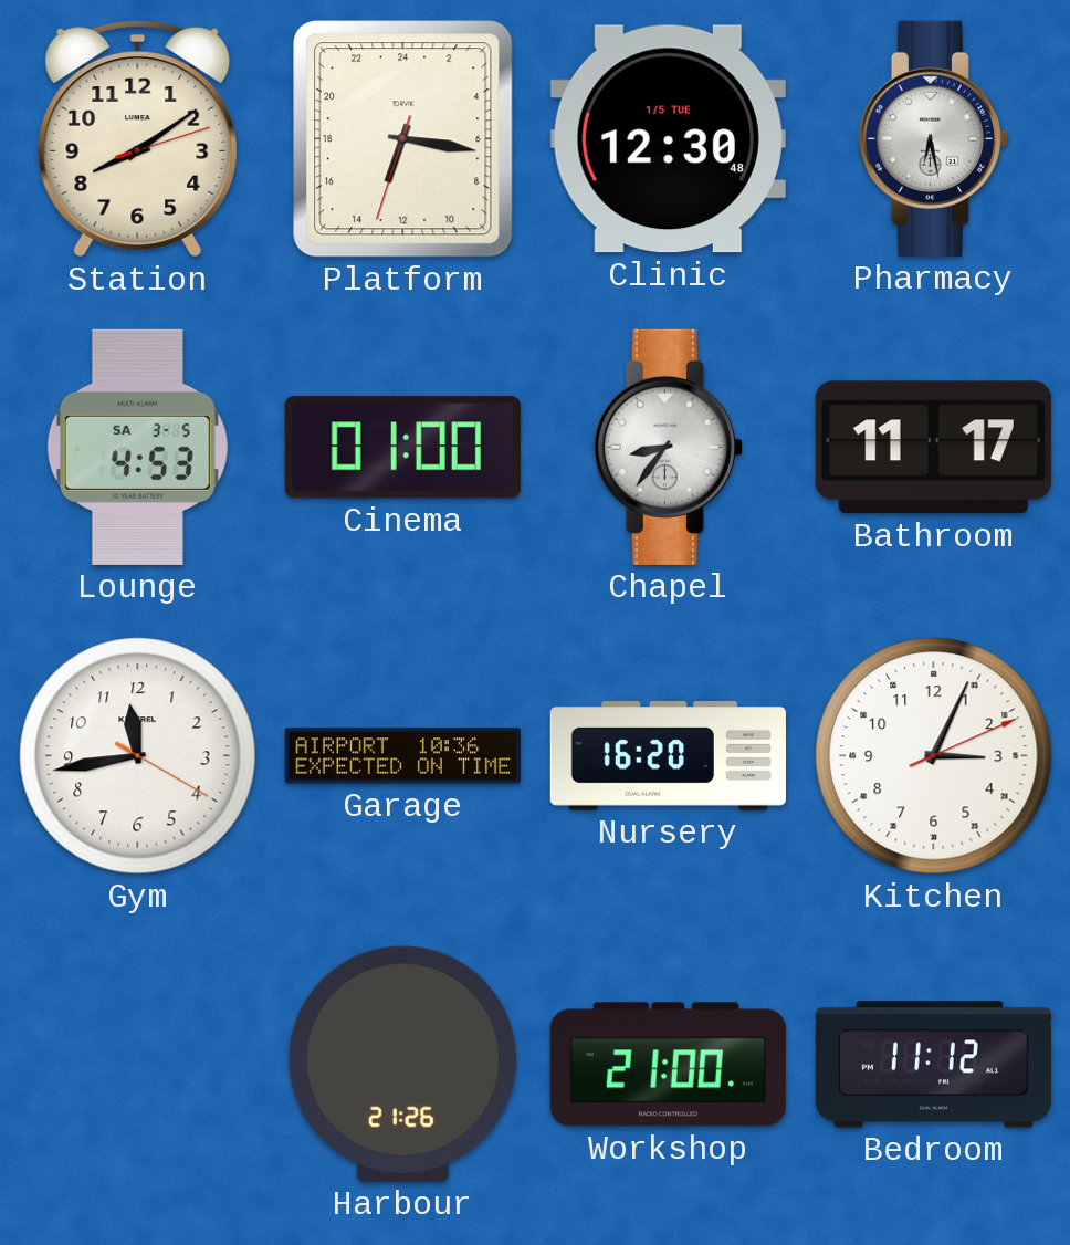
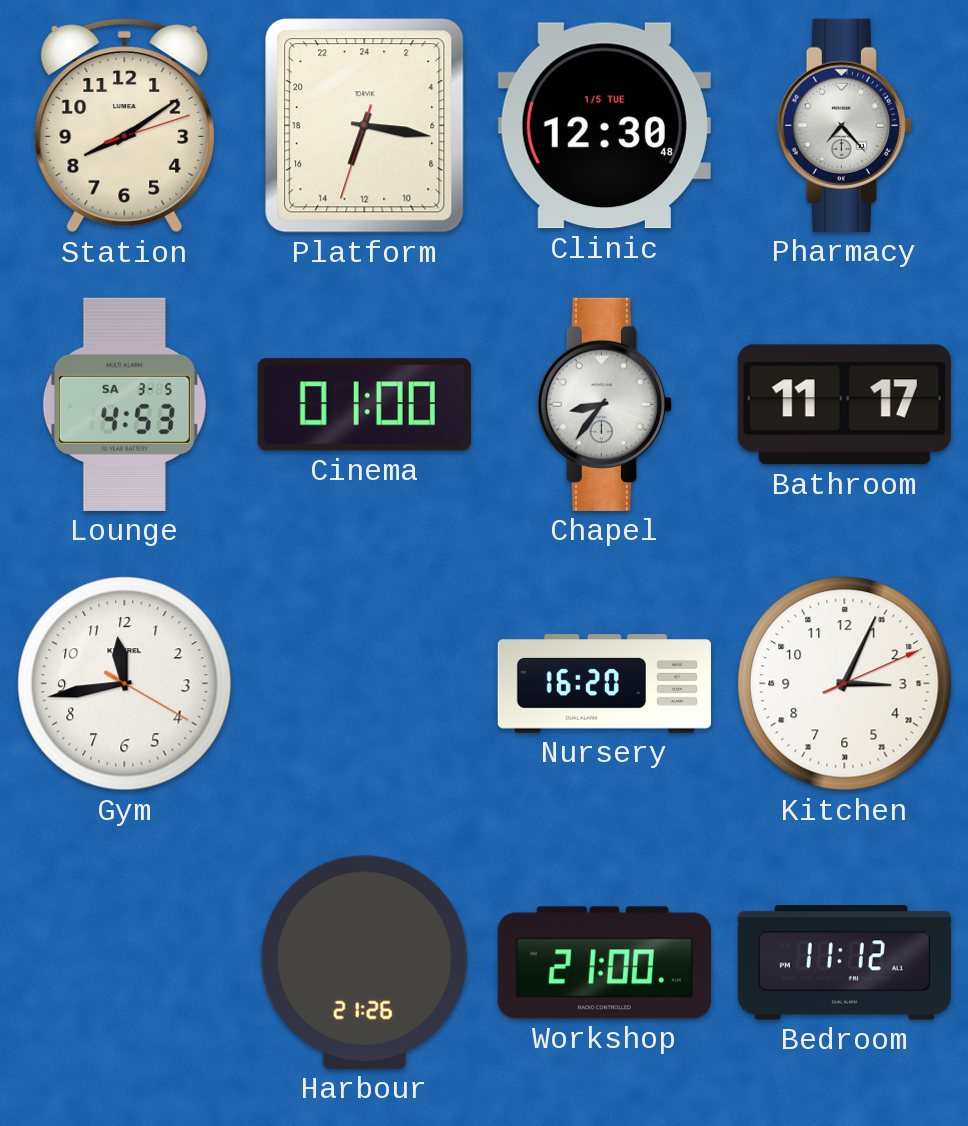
Pharmacy: 6:28 -> 7:23 (844, 125)
Garage: 10:36 -> none (402, 756)
